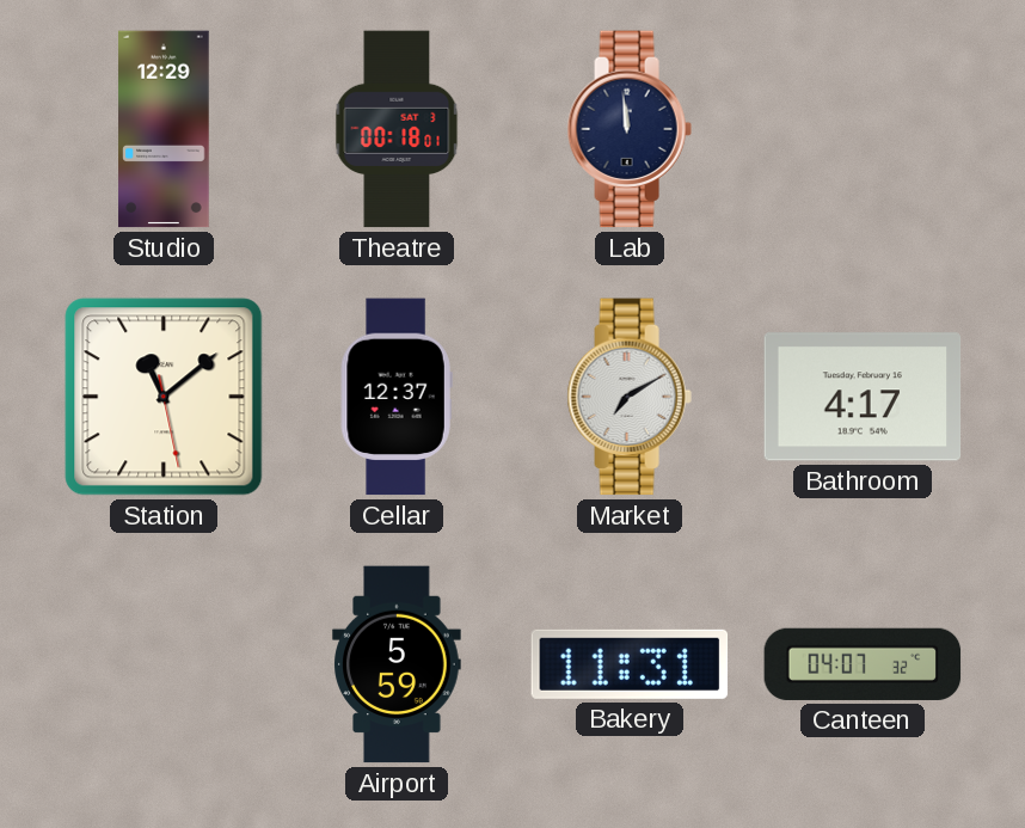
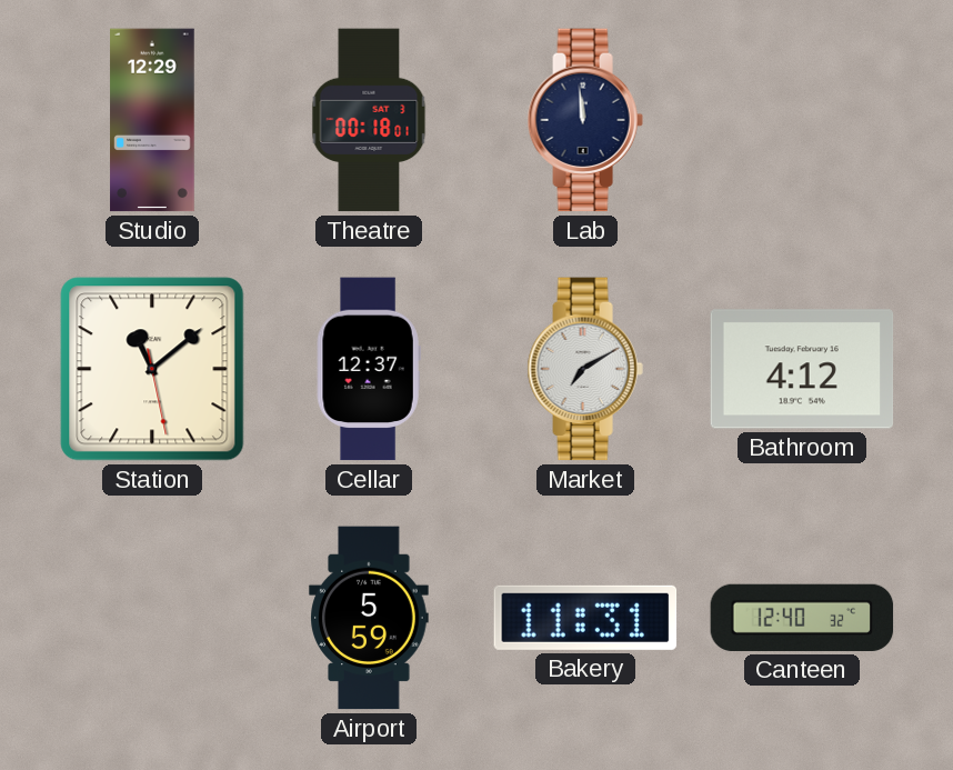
Bathroom: 4:17 -> 4:12 (802, 369)
Canteen: 04:07 -> 12:40 (802, 618)
